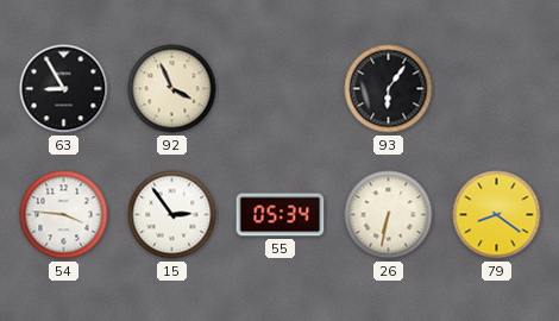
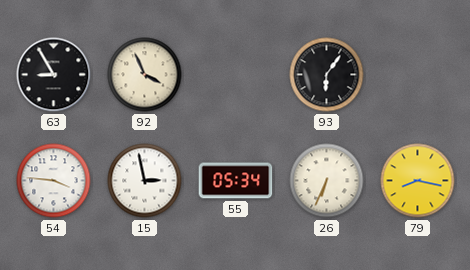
15: 2:54 -> 2:58 (145, 181)
26: 6:32 -> 6:34 (327, 181)
79: 8:21 -> 8:17 (418, 181)
